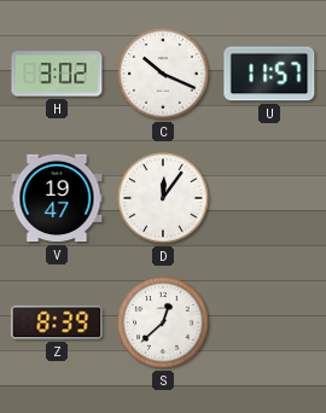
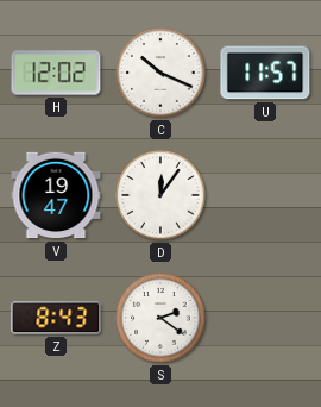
H: 3:02 -> 12:02 (56, 73)
Z: 8:39 -> 8:43 (56, 318)
S: 12:38 -> 2:21 (160, 318)
